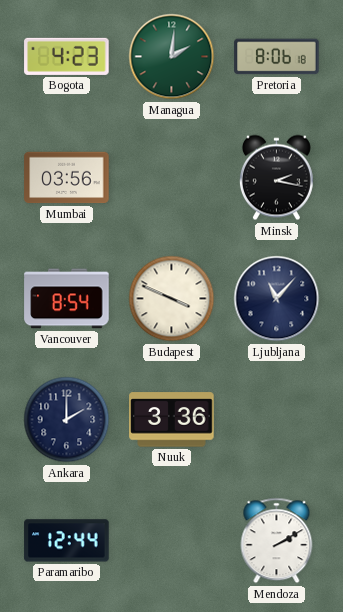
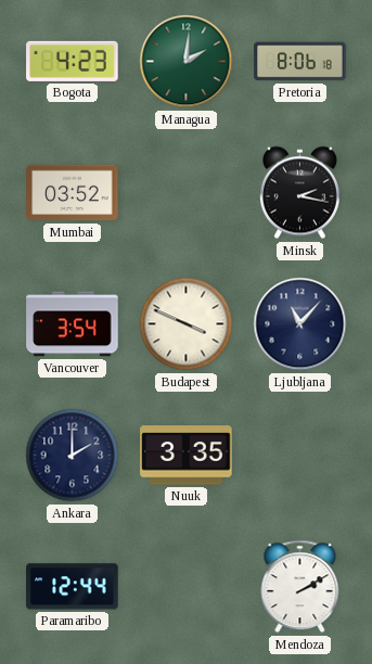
Mumbai: 03:56 -> 03:52 (73, 193)
Vancouver: 8:54 -> 3:54 (73, 324)
Nuuk: 3:36 -> 3:35 (187, 456)
